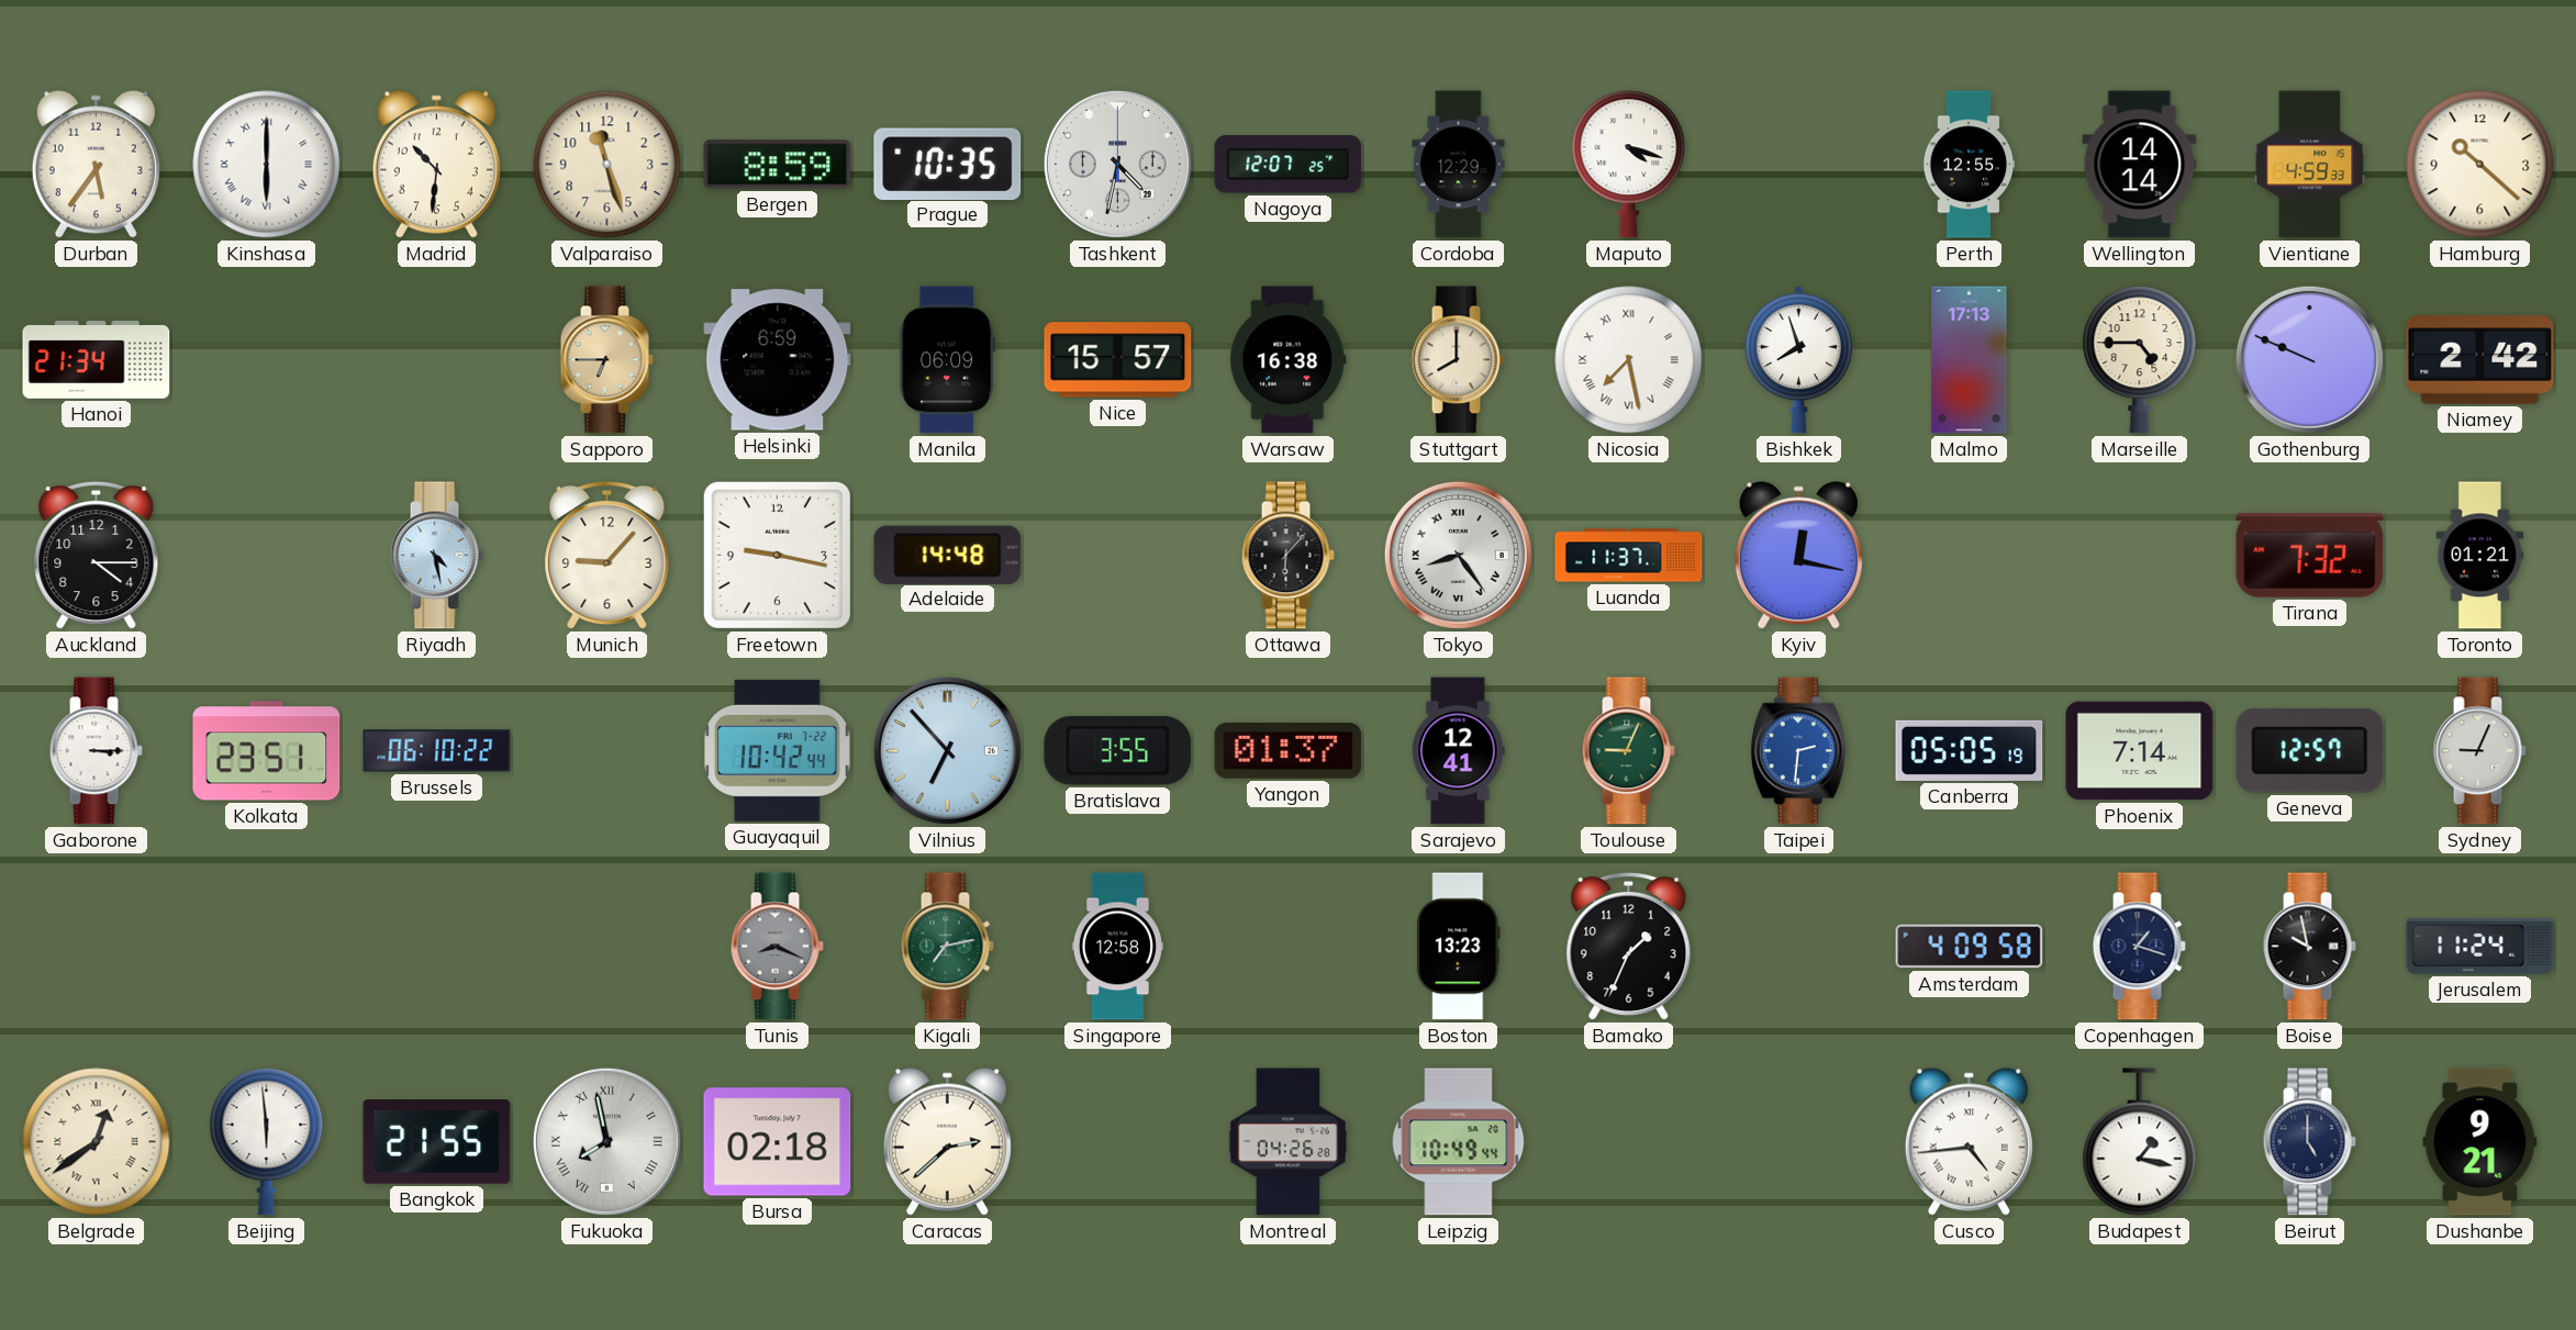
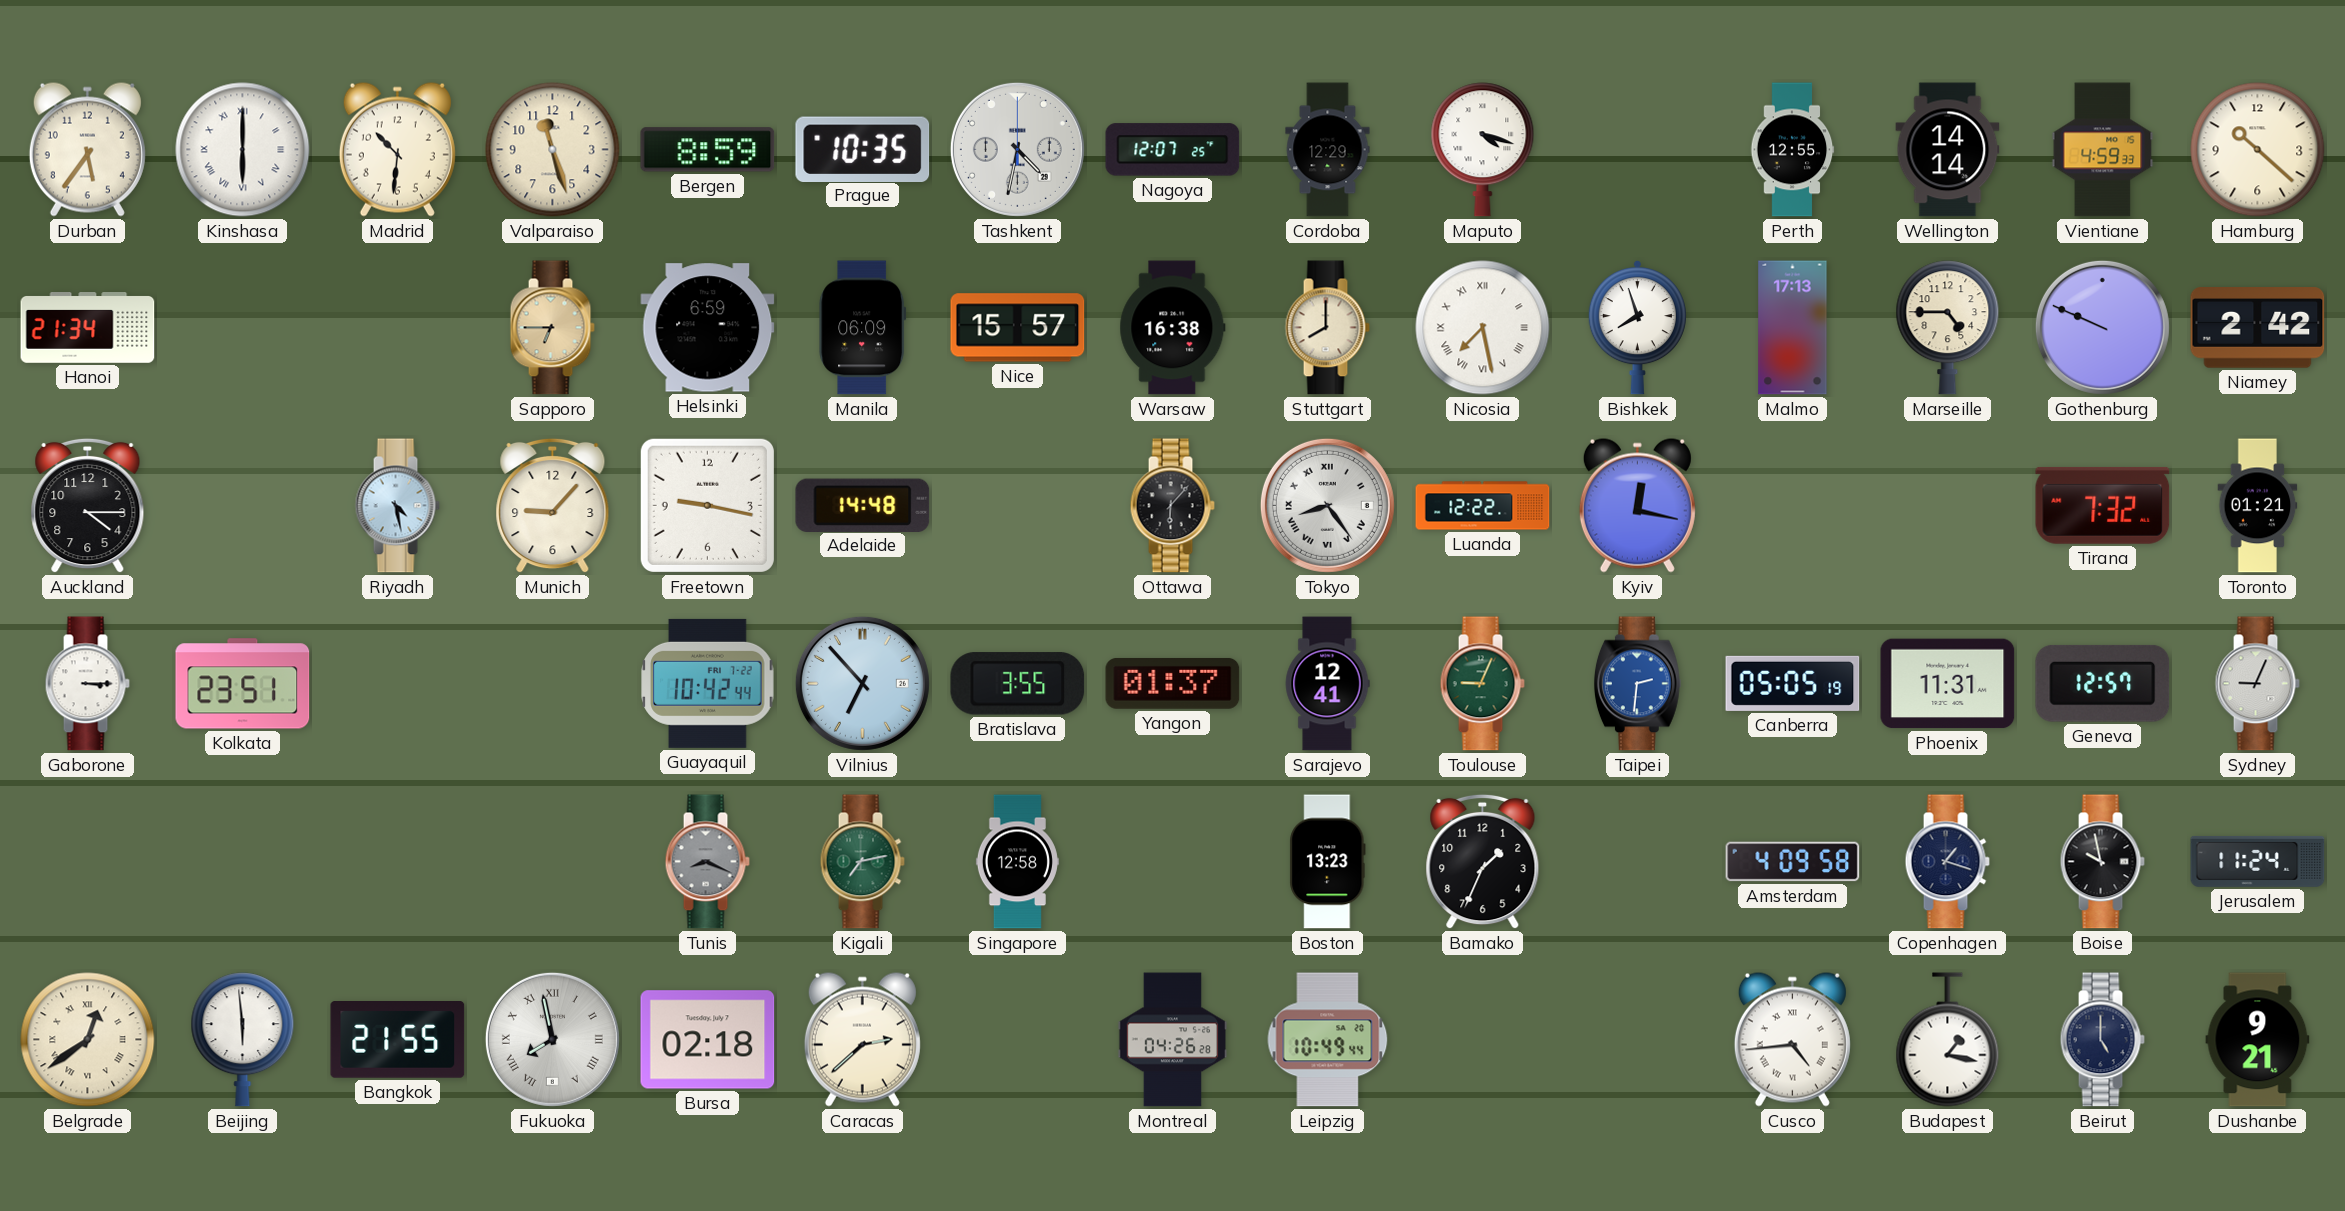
Luanda: 11:37 -> 12:22 (1483, 506)
Brussels: 06:10 -> none (437, 751)
Phoenix: 7:14 -> 11:31 (1948, 684)
